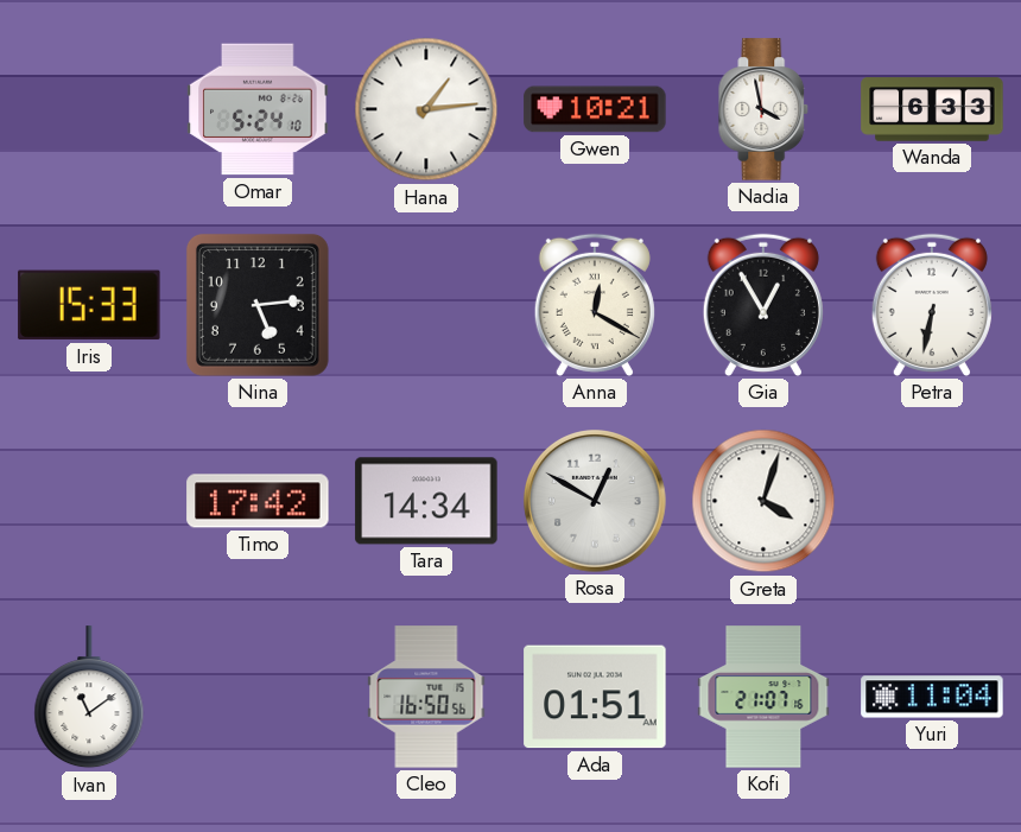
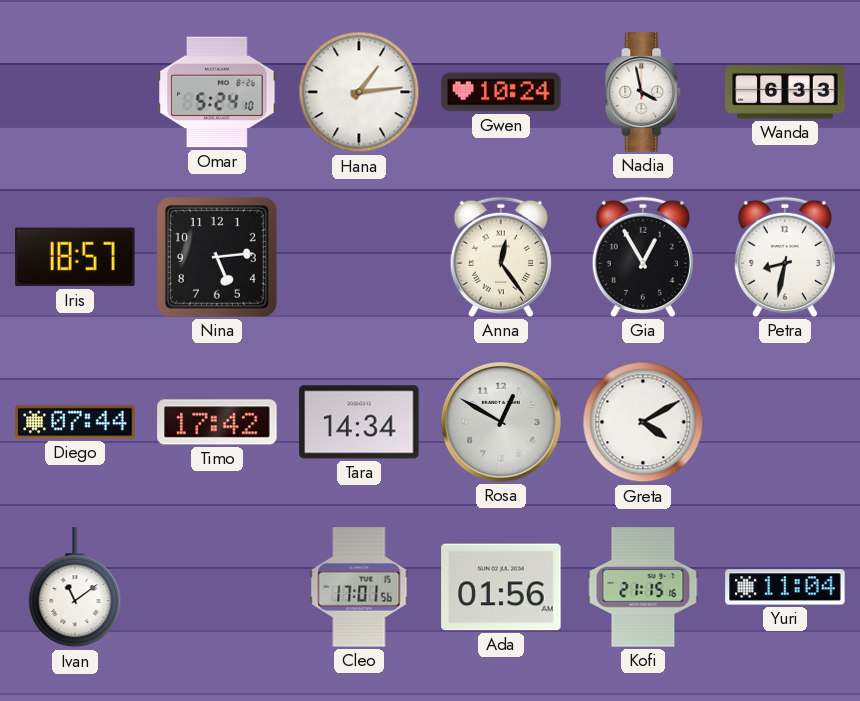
Gwen: 10:21 -> 10:24 (501, 92)
Iris: 15:33 -> 18:57 (75, 257)
Anna: 12:20 -> 12:24 (501, 257)
Petra: 6:32 -> 8:32 (785, 257)
Diego: none -> 07:44 (75, 422)
Greta: 4:03 -> 4:10 (643, 422)
Cleo: 16:50 -> 17:01 (359, 587)
Ada: 01:51 -> 01:56 (501, 587)
Kofi: 21:07 -> 21:15 (643, 587)
